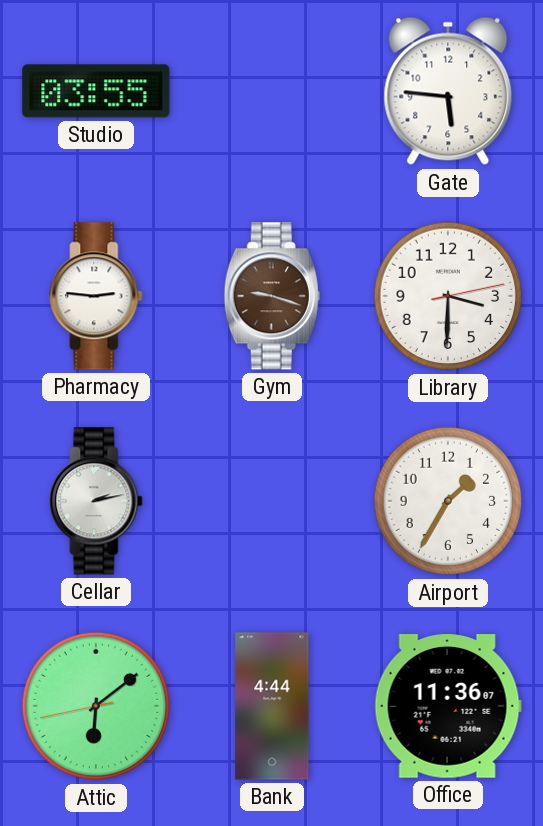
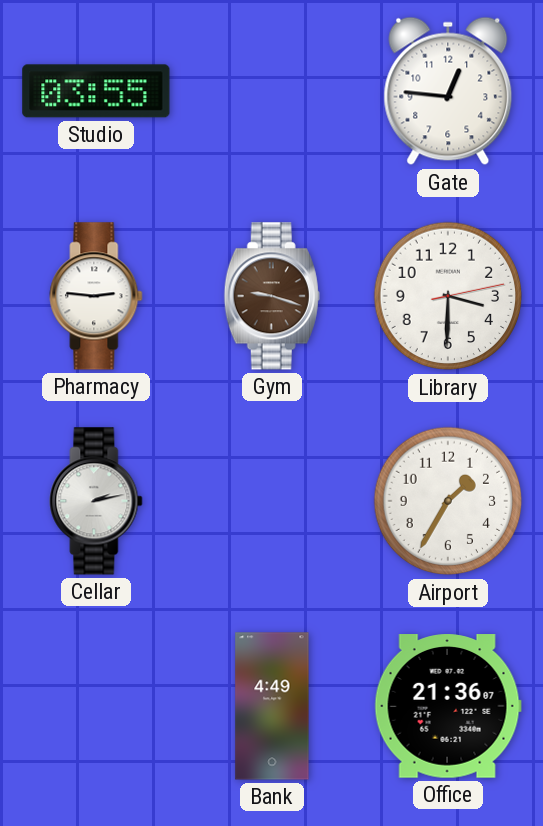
Gate: 5:46 -> 12:46 (448, 91)
Attic: 6:08 -> none (96, 706)
Bank: 4:44 -> 4:49 (272, 706)
Office: 11:36 -> 21:36 (448, 706)
